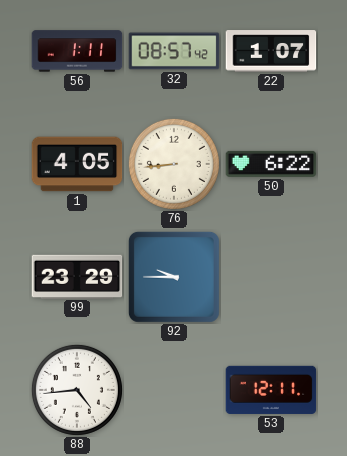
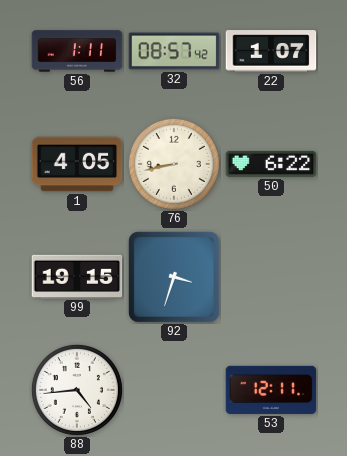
76: 8:44 -> 8:43 (174, 164)
99: 23:29 -> 19:15 (77, 276)
92: 9:45 -> 3:33 (174, 277)
